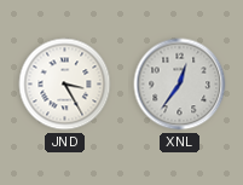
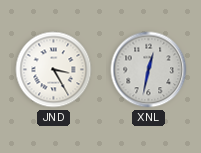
XNL: 12:36 -> 12:32 (149, 70)
